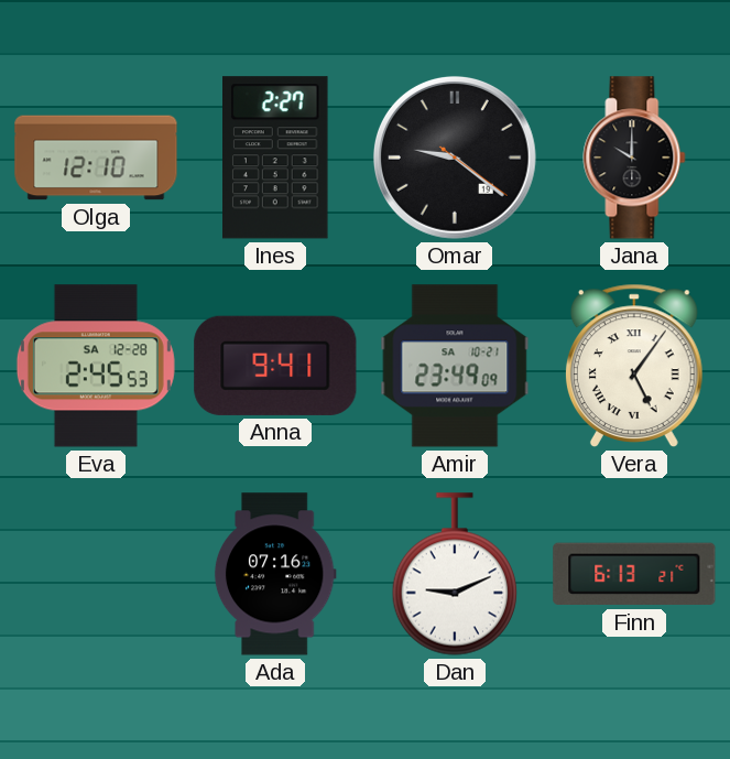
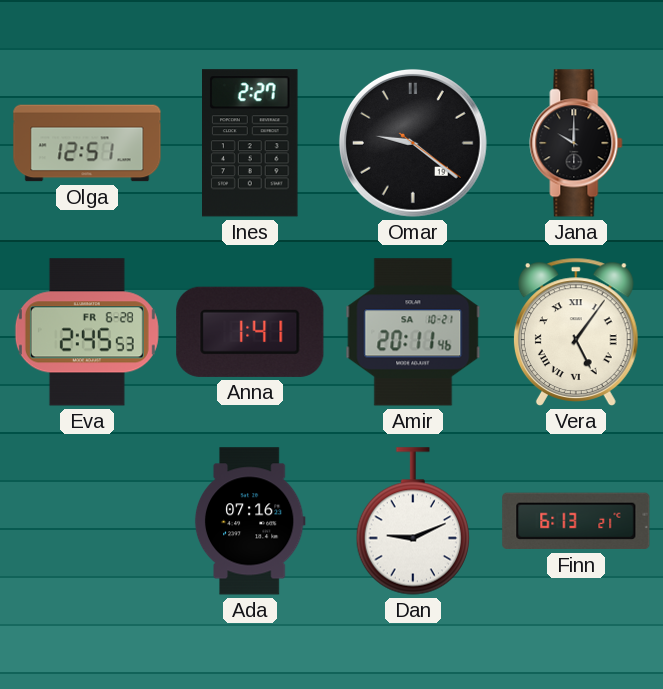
Olga: 12:10 -> 12:51 (87, 143)
Eva date: SA 12-28 -> FR 6-28 (87, 332)
Anna: 9:41 -> 1:41 (250, 332)
Amir: 23:49 -> 20:11 (413, 332)
